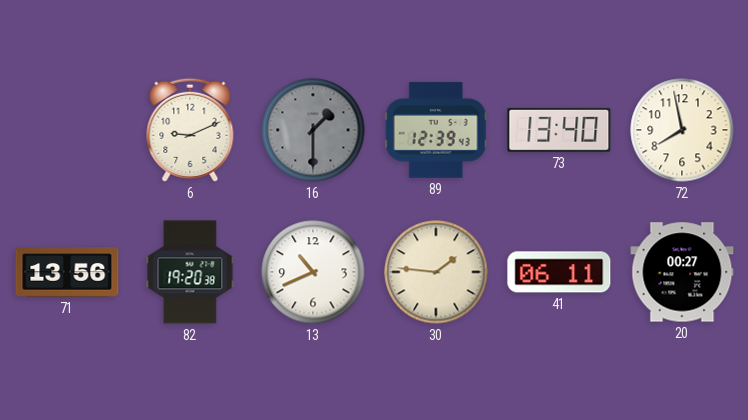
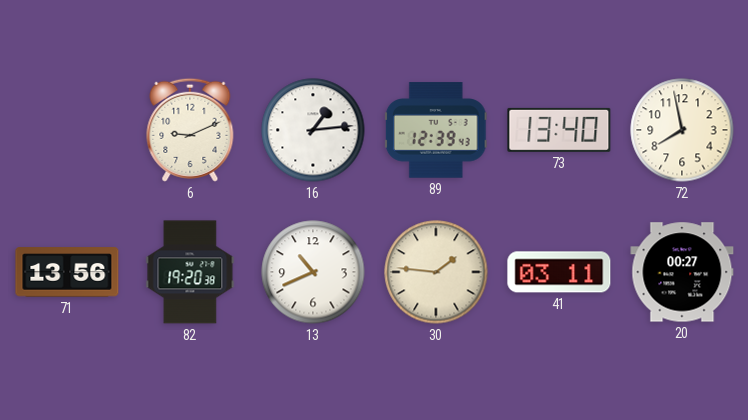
16: 1:30 -> 1:14 (313, 130)
16 dial: grey -> white (313, 130)
41: 06:11 -> 03:11 (559, 272)
